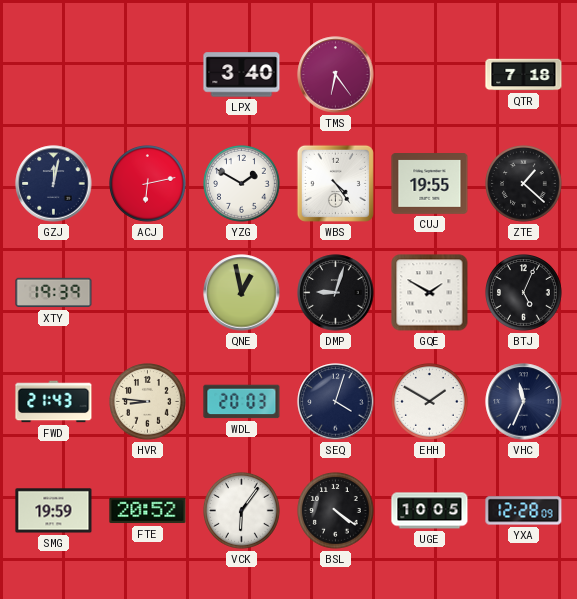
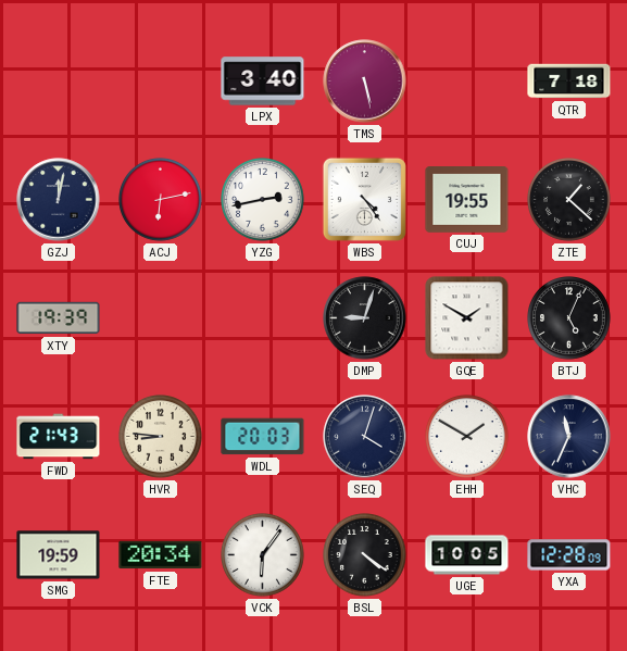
TMS: 6:24 -> 5:28 (365, 82)
YZG: 1:50 -> 2:43 (263, 200)
QNE: 12:58 -> none (242, 293)
FTE: 20:52 -> 20:34 (161, 555)
